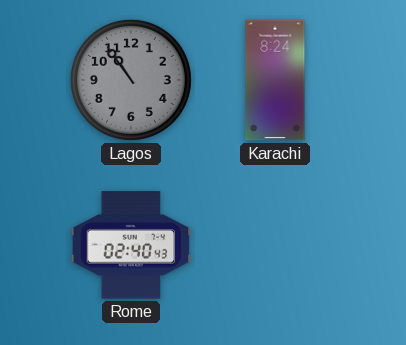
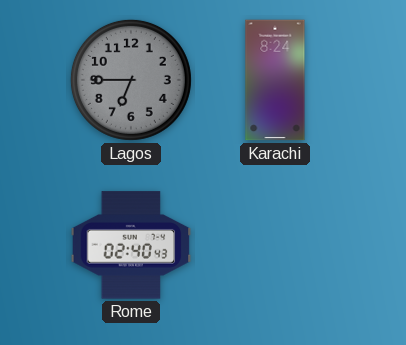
Lagos: 10:54 -> 6:45 (131, 80)
